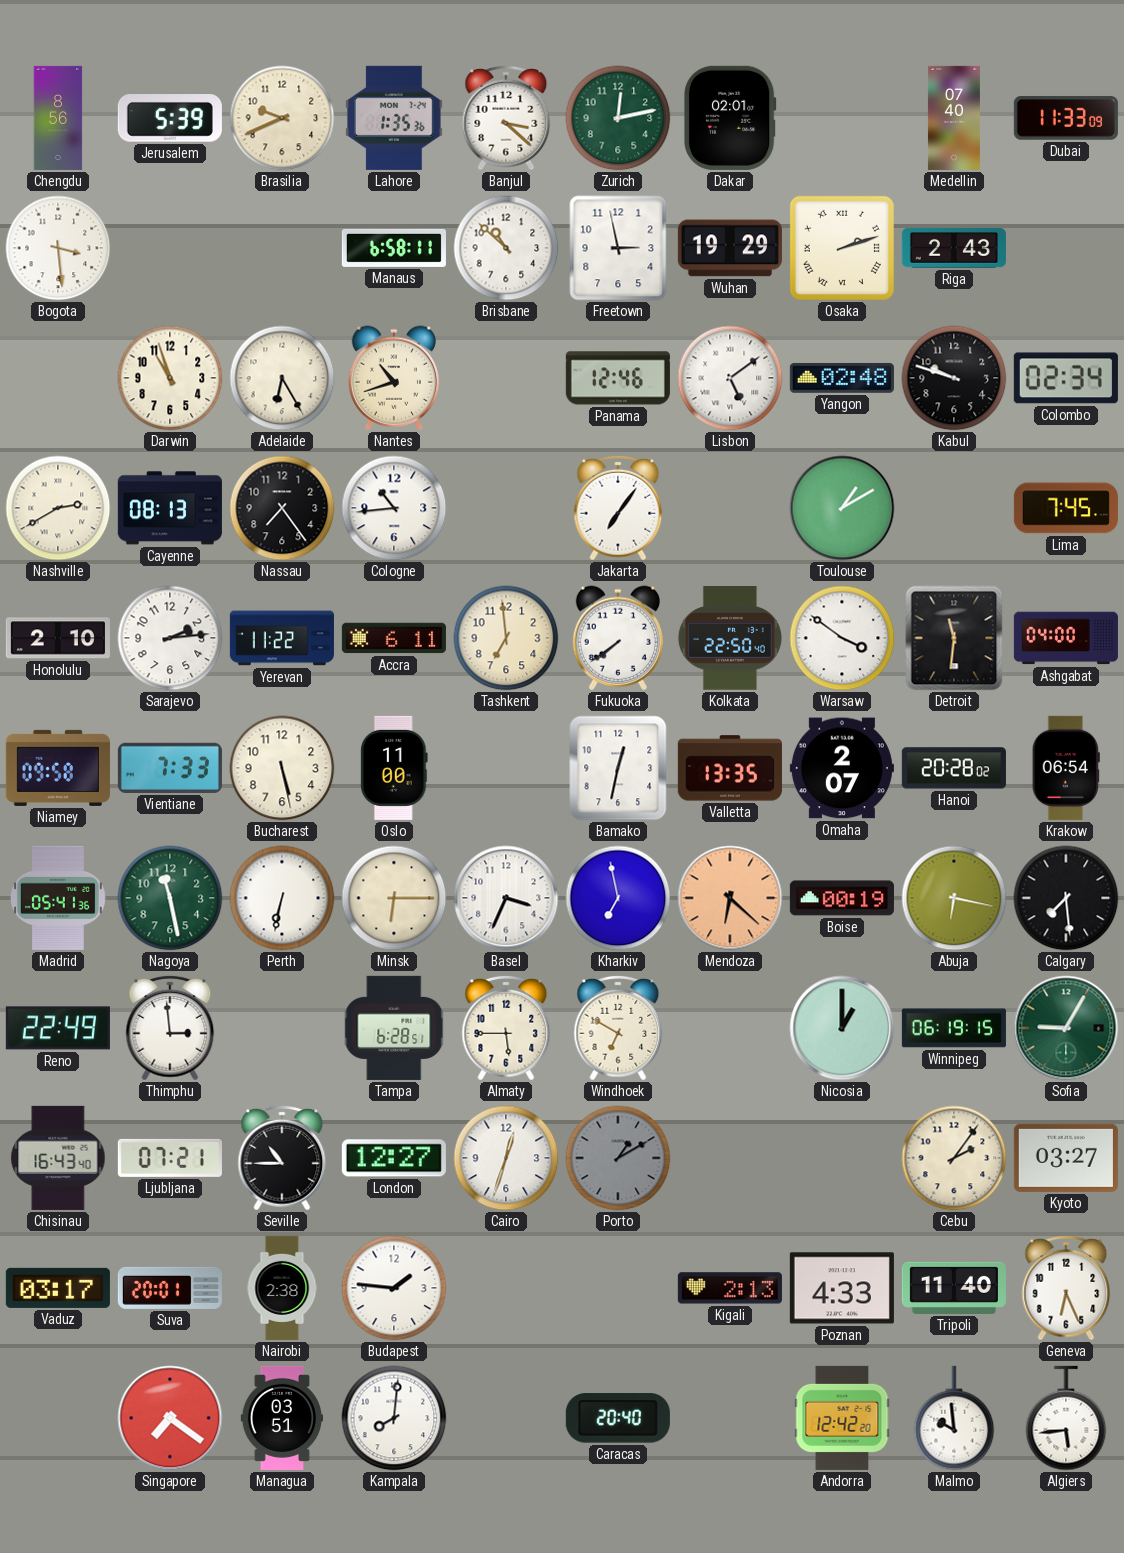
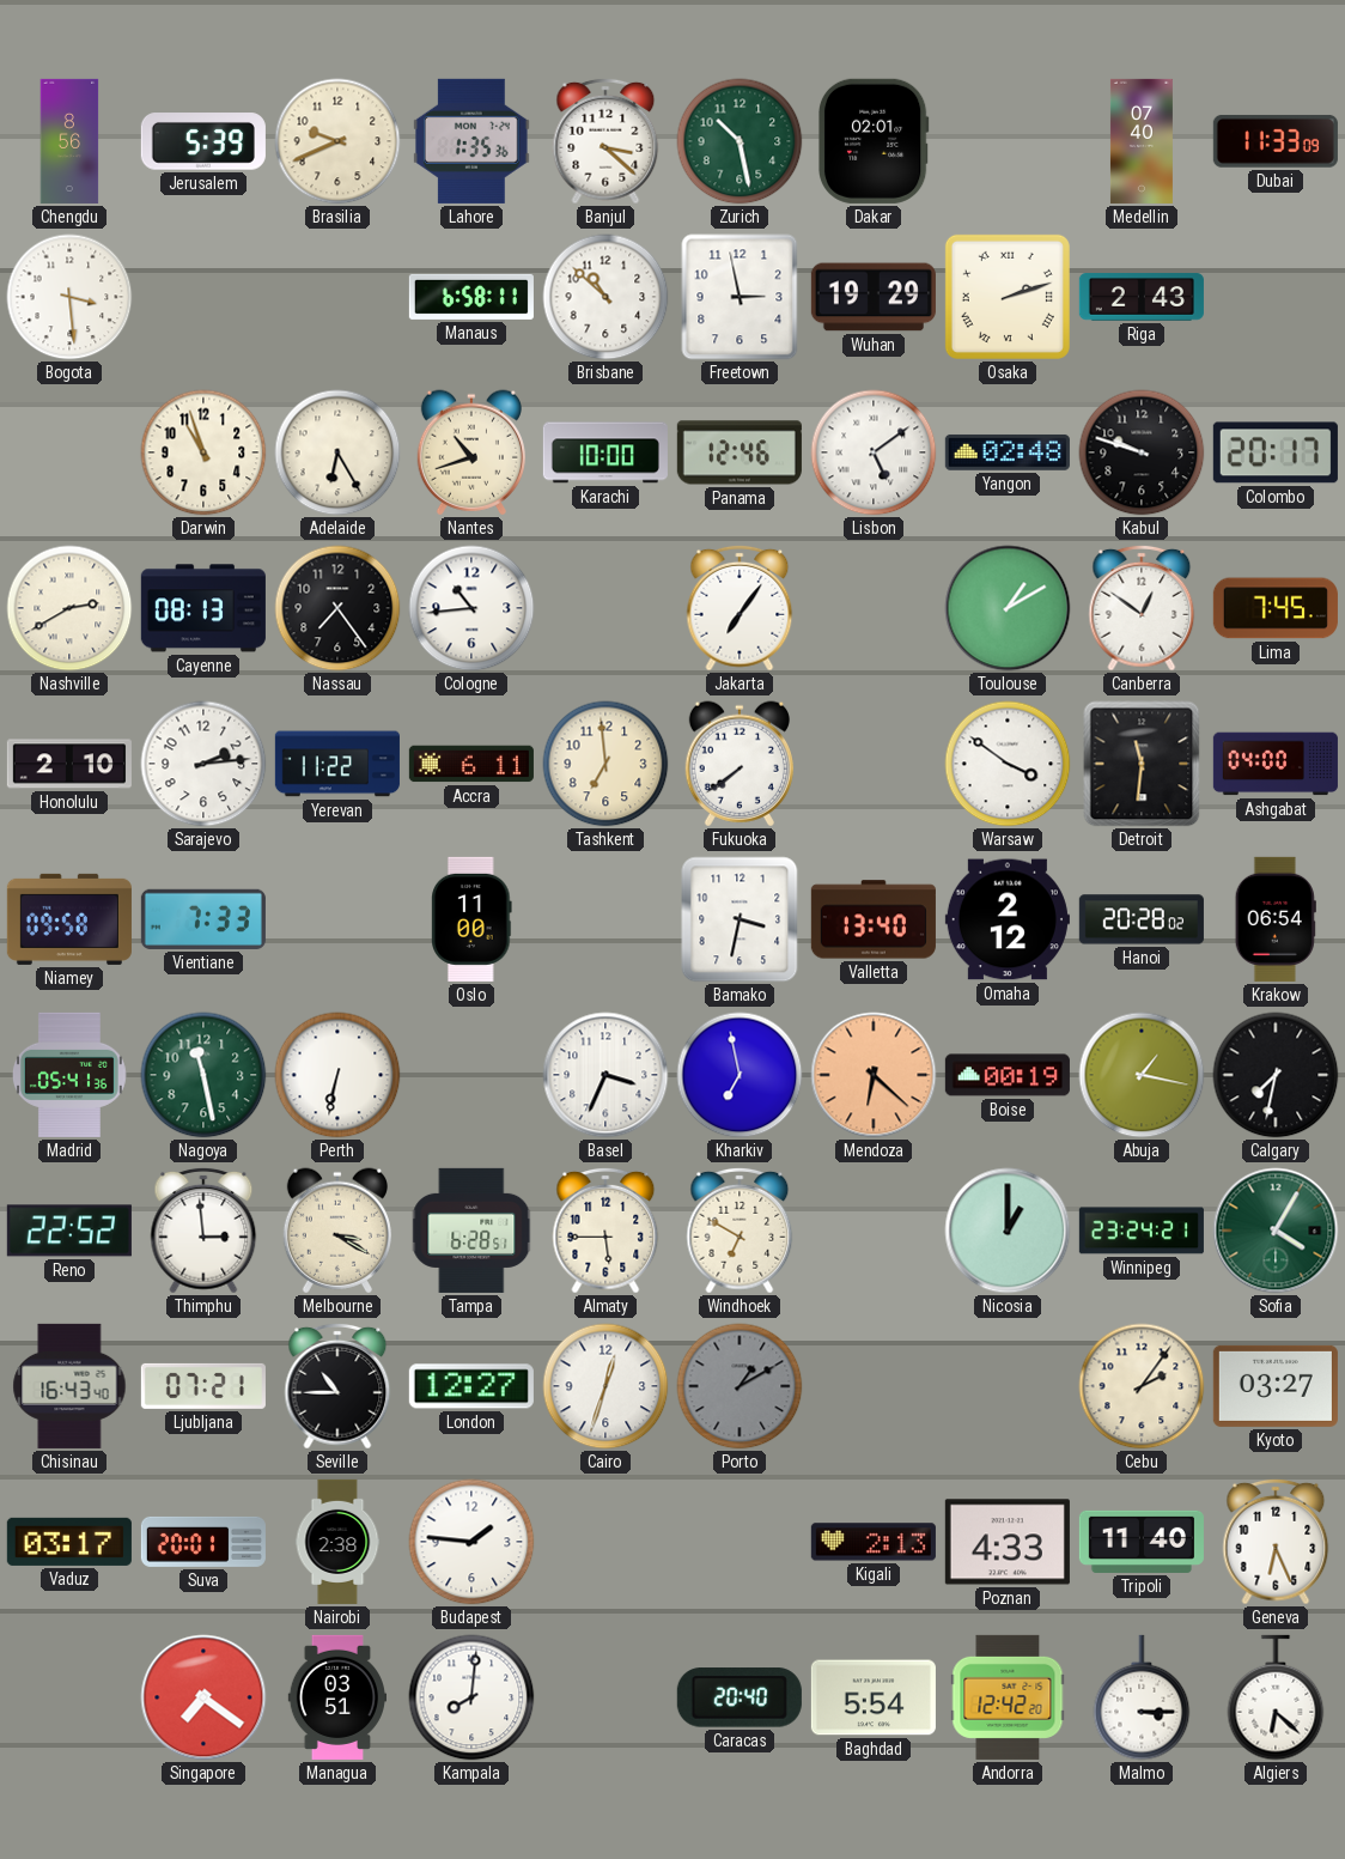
Zurich: 12:13 -> 10:28 (740, 141)
Karachi: none -> 10:00 (605, 452)
Colombo: 02:34 -> 20:17 (1276, 452)
Canberra: none -> 12:51 (1142, 608)
Kolkata: 22:50 -> none (730, 638)
Bucharest: 5:28 -> none (282, 768)
Bamako: 12:32 -> 3:32 (740, 919)
Valletta: 13:35 -> 13:40 (874, 919)
Omaha: 2:07 -> 2:12 (1008, 919)
Minsk: 6:15 -> none (394, 898)
Abuja: 6:17 -> 1:17 (1142, 1075)
Calgary: 7:29 -> 7:32 (1276, 1075)
Reno: 22:49 -> 22:52 (69, 1231)
Melbourne: none -> 3:20 (337, 1231)
Winnipeg: 06:19 -> 23:24 (1142, 1231)
Sofia: 9:05 -> 4:05 (1276, 1231)
Baghdad: none -> 5:54 (874, 1697)
Malmo: 9:59 -> 3:15 (1142, 1697)
Algiers: 5:44 -> 6:22 (1276, 1697)
